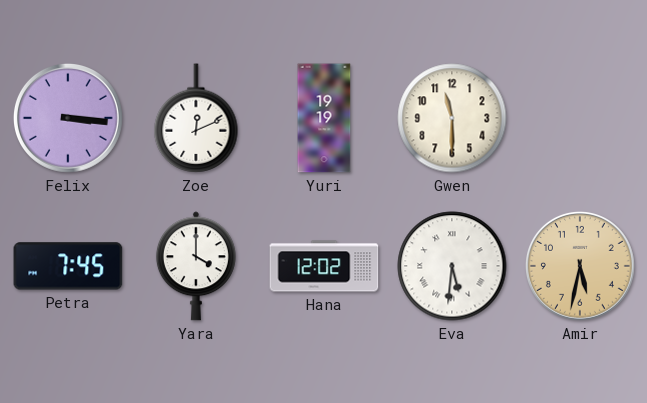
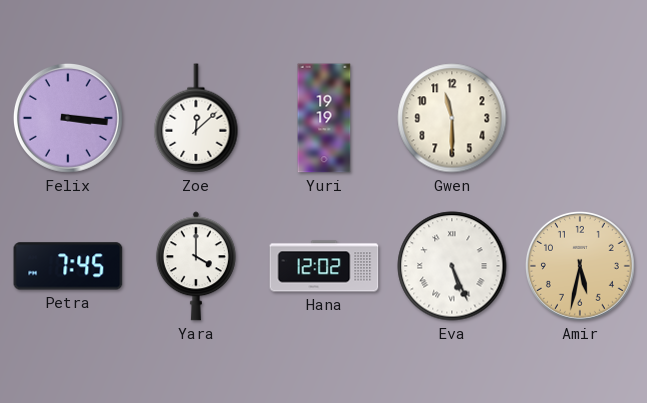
Zoe: 12:11 -> 12:08 (196, 118)
Eva: 5:31 -> 5:26 (452, 266)
